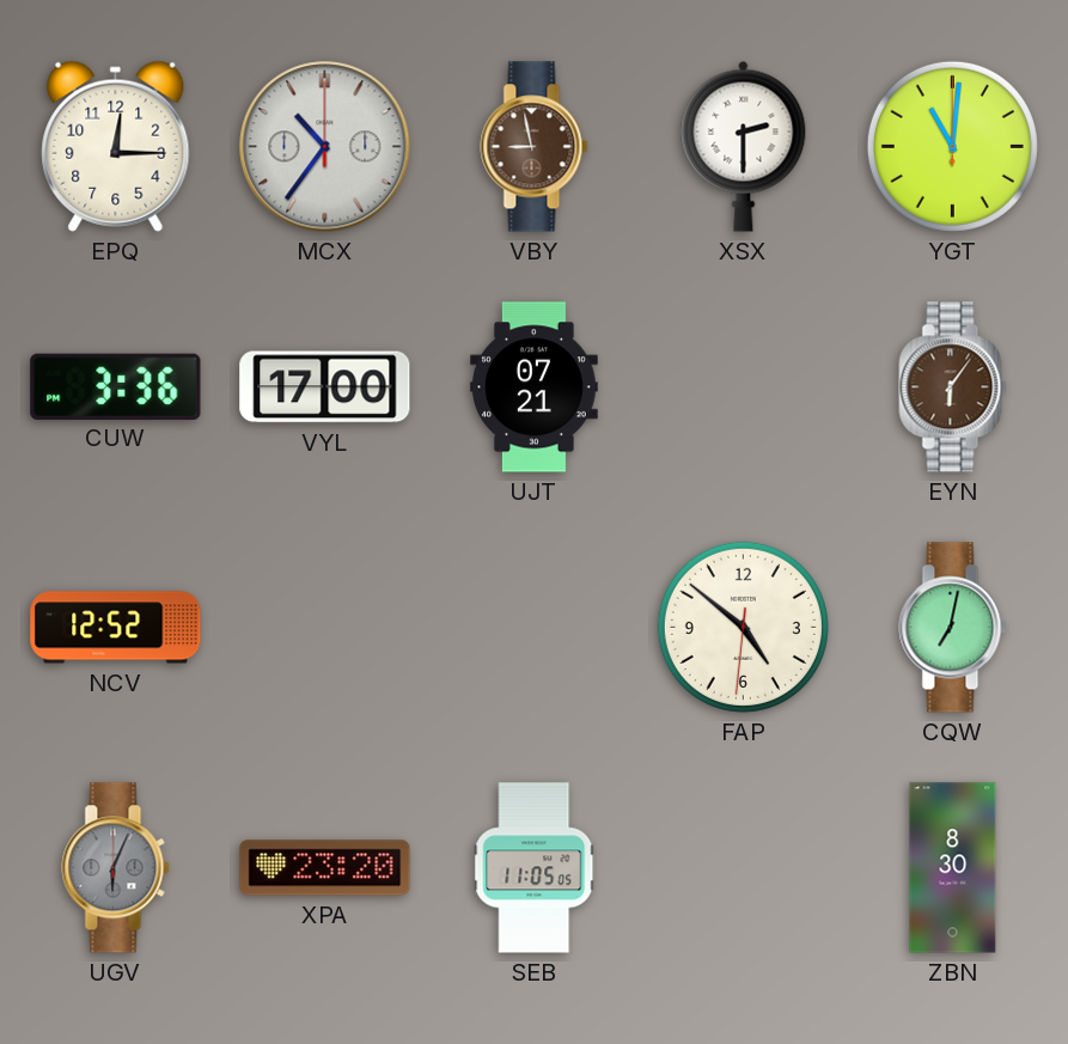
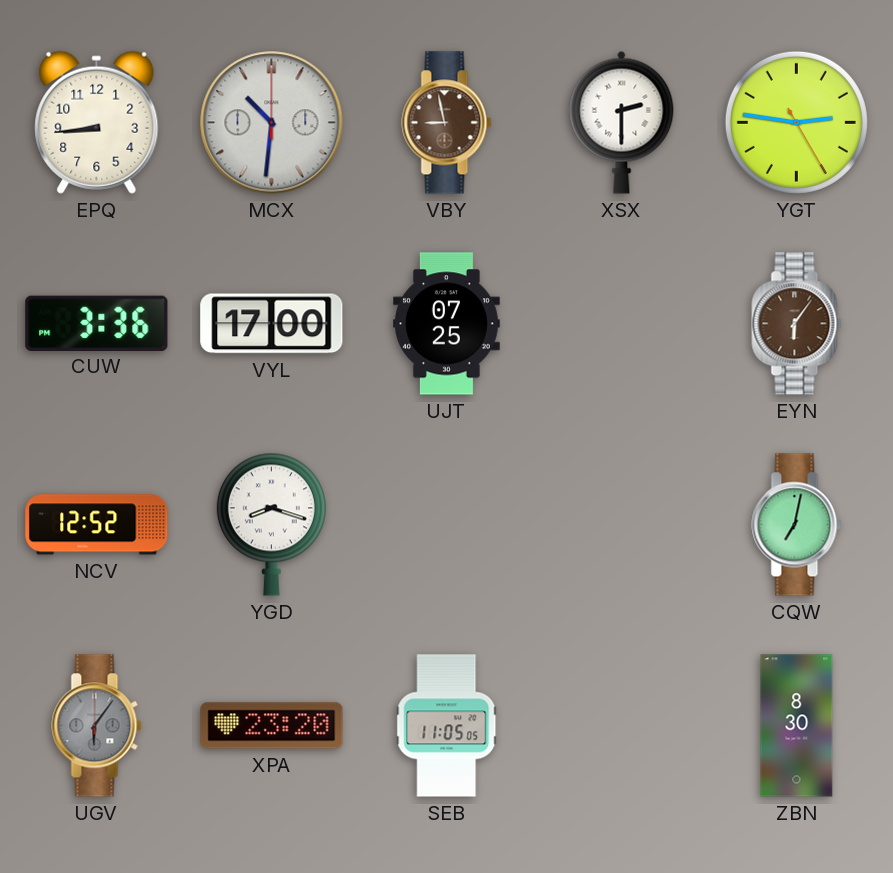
EPQ: 12:15 -> 8:44 (97, 122)
MCX: 10:36 -> 10:31 (272, 123)
YGT: 11:01 -> 2:46 (796, 122)
UJT: 07:21 -> 07:25 (447, 324)
YGD: none -> 8:18 (271, 524)
FAP: 4:51 -> none (743, 627)
UGV: 6:04 -> 6:06 (97, 726)
